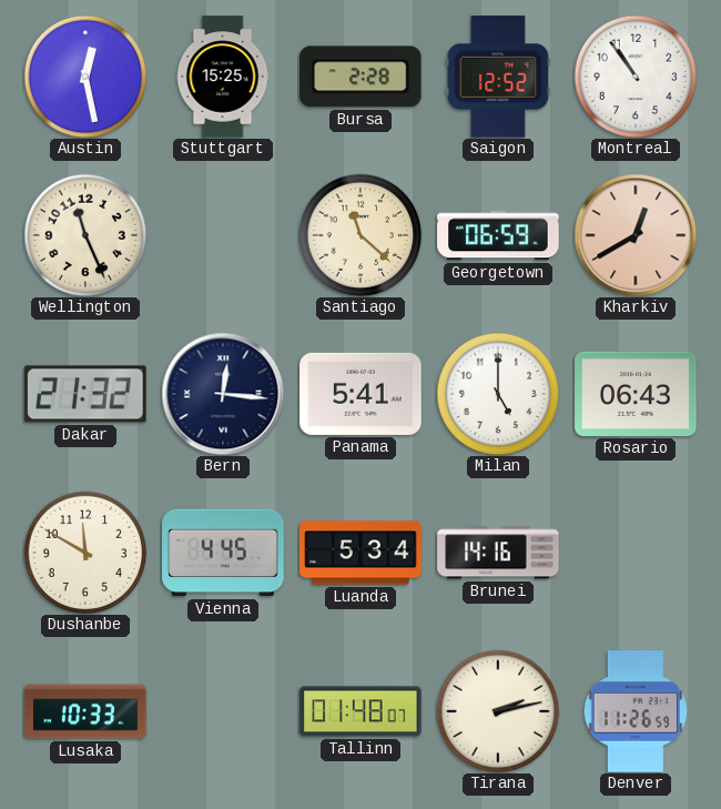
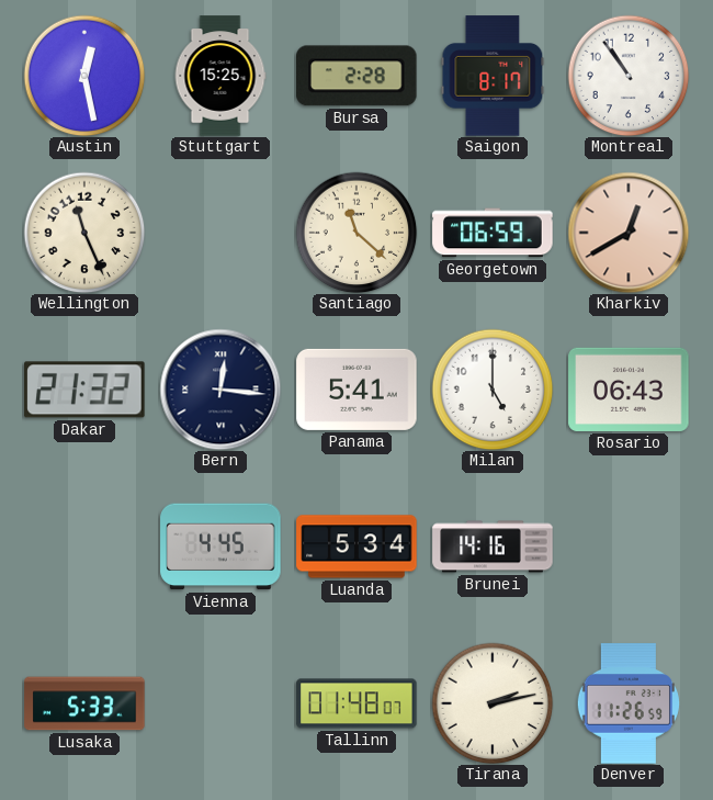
Saigon: 12:52 -> 8:17 (493, 76)
Dushanbe: 11:50 -> none (85, 553)
Lusaka: 10:33 -> 5:33 (84, 703)
